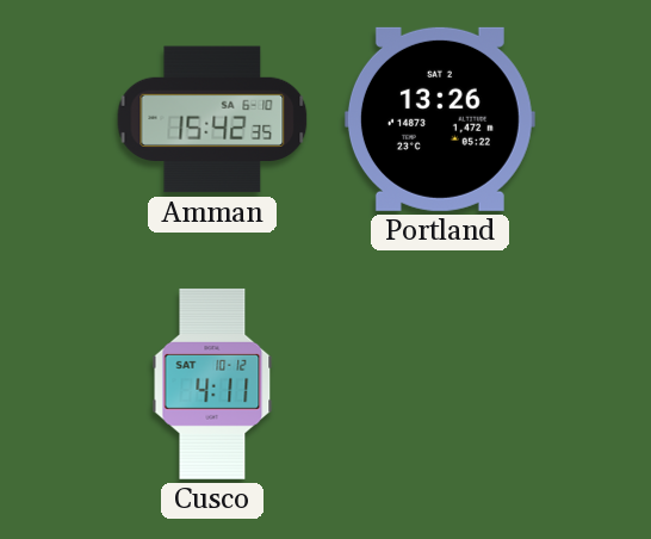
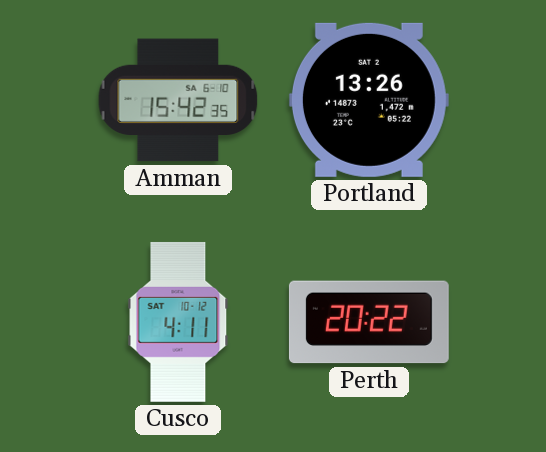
Perth: none -> 20:22 (369, 322)
